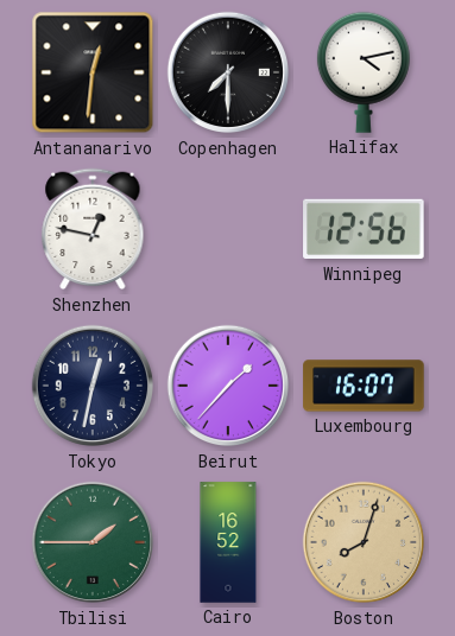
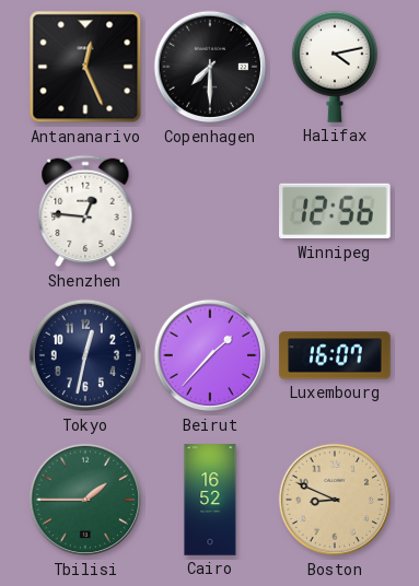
Antananarivo: 12:31 -> 12:26 (85, 67)
Shenzhen: 12:47 -> 12:46 (85, 211)
Boston: 8:03 -> 8:49 (335, 500)
